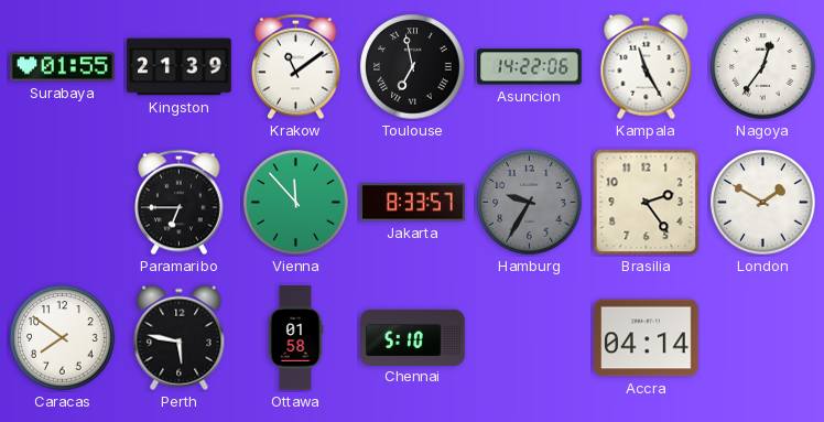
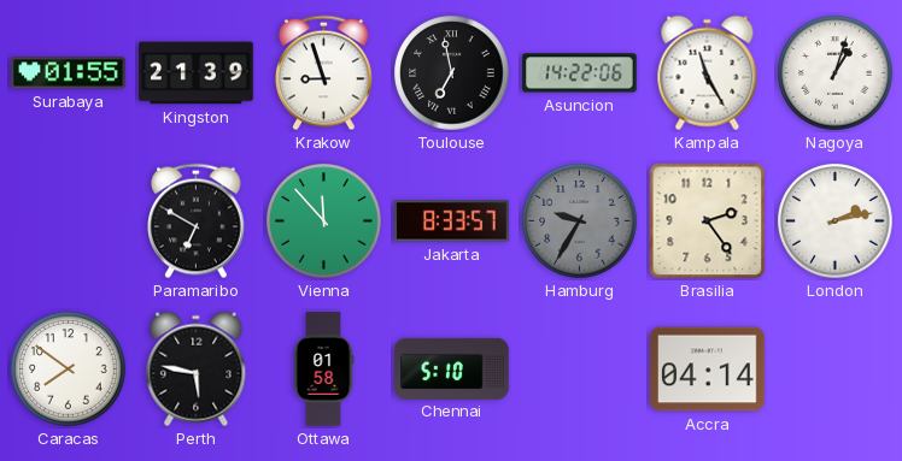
Krakow: 11:09 -> 8:57 (324, 73)
Nagoya: 12:36 -> 1:03 (836, 73)
Paramaribo: 6:45 -> 6:50 (197, 221)
London: 1:50 -> 2:13 (836, 221)
